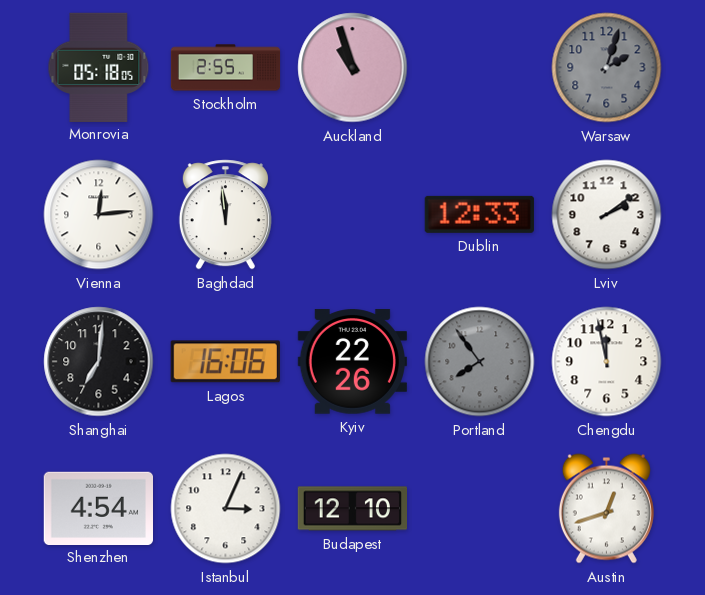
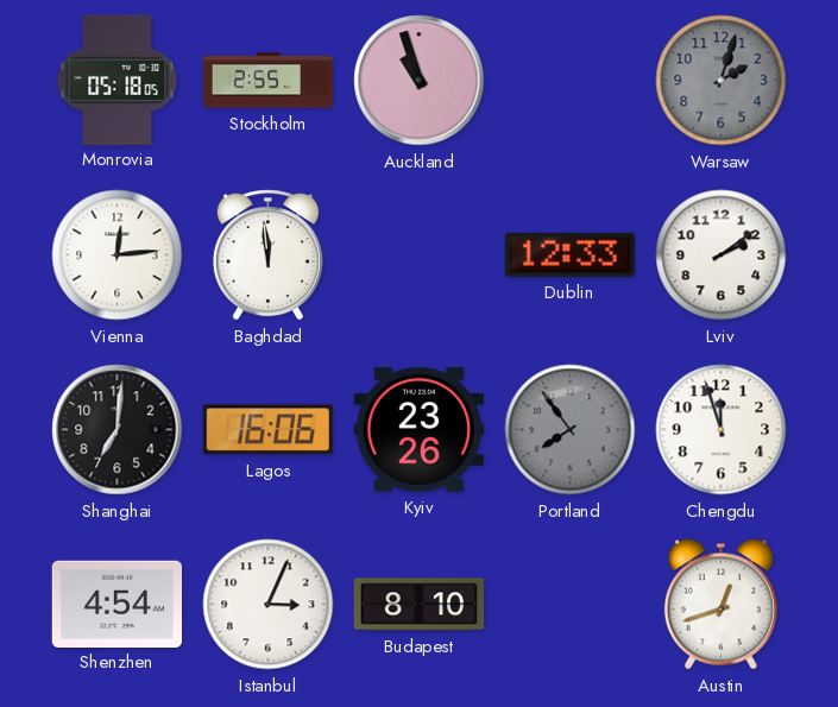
Kyiv: 22:26 -> 23:26 (418, 430)
Chengdu: 11:58 -> 11:57 (722, 430)
Budapest: 12:10 -> 8:10 (418, 605)
